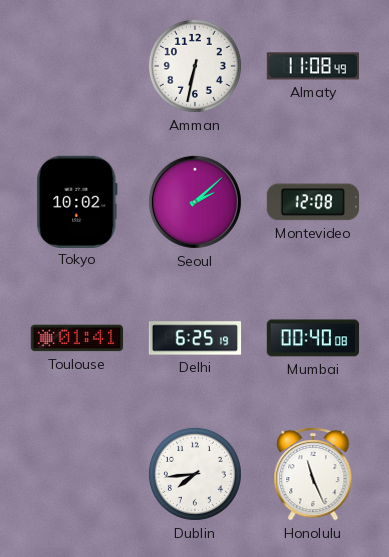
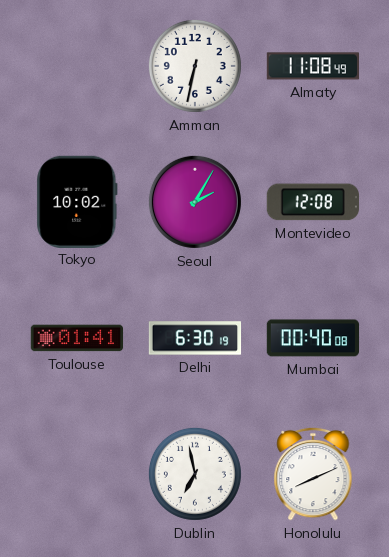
Seoul: 2:08 -> 2:05 (195, 202)
Delhi: 6:25 -> 6:30 (195, 338)
Dublin: 7:44 -> 6:58 (195, 474)
Honolulu: 11:26 -> 8:11 (313, 474)
